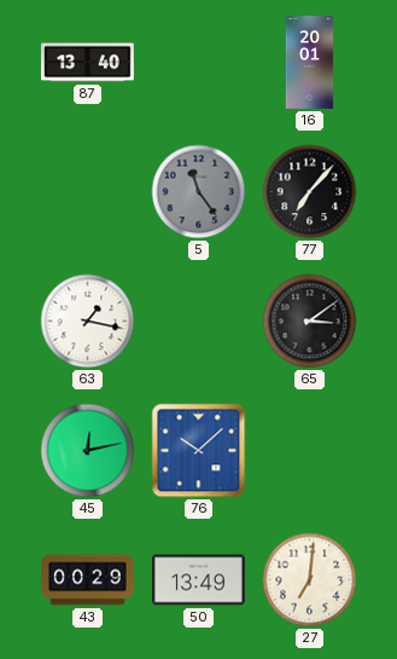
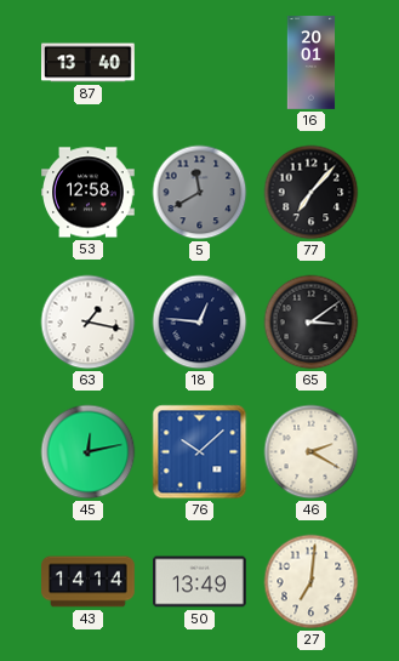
53: none -> 12:58 (89, 193)
5: 11:24 -> 11:40 (200, 193)
18: none -> 12:46 (200, 323)
46: none -> 2:20 (312, 452)
43: 00:29 -> 14:14 (89, 582)
